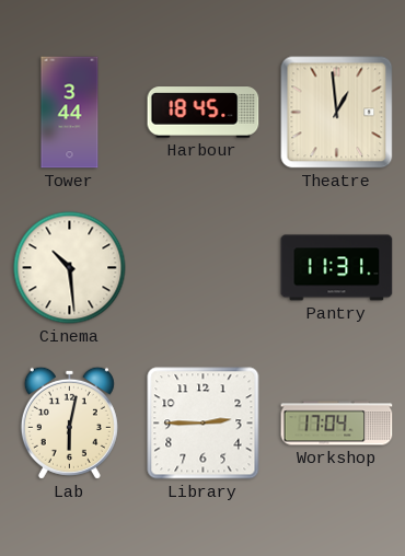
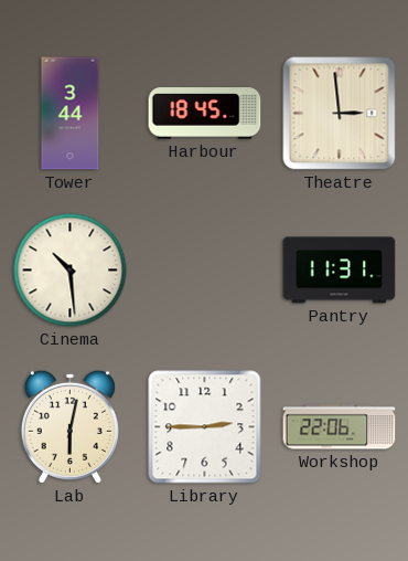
Theatre: 12:59 -> 2:59 (340, 114)
Workshop: 17:04 -> 22:06 (340, 427)
